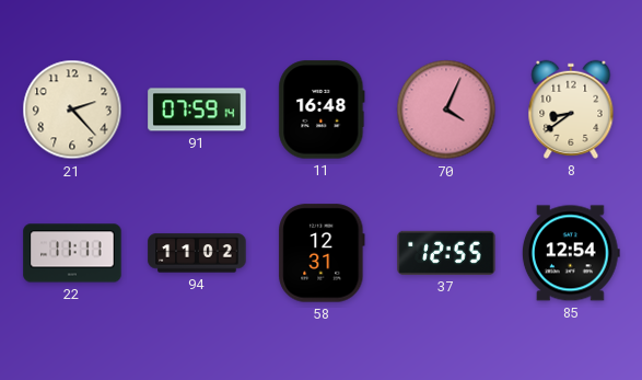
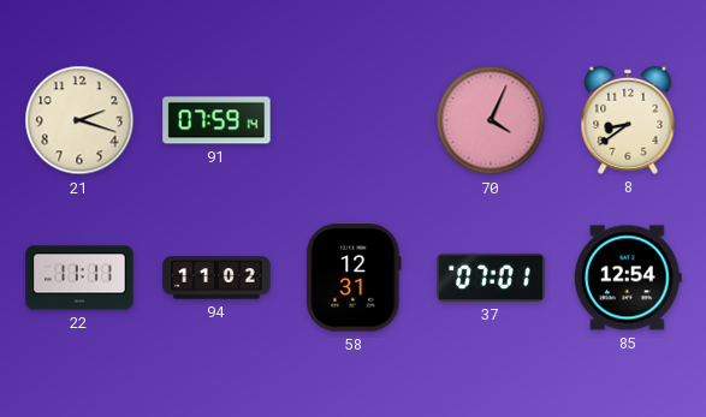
21: 2:23 -> 2:18 (79, 120)
11: 16:48 -> none (322, 110)
37: 12:55 -> 07:01 (491, 278)
